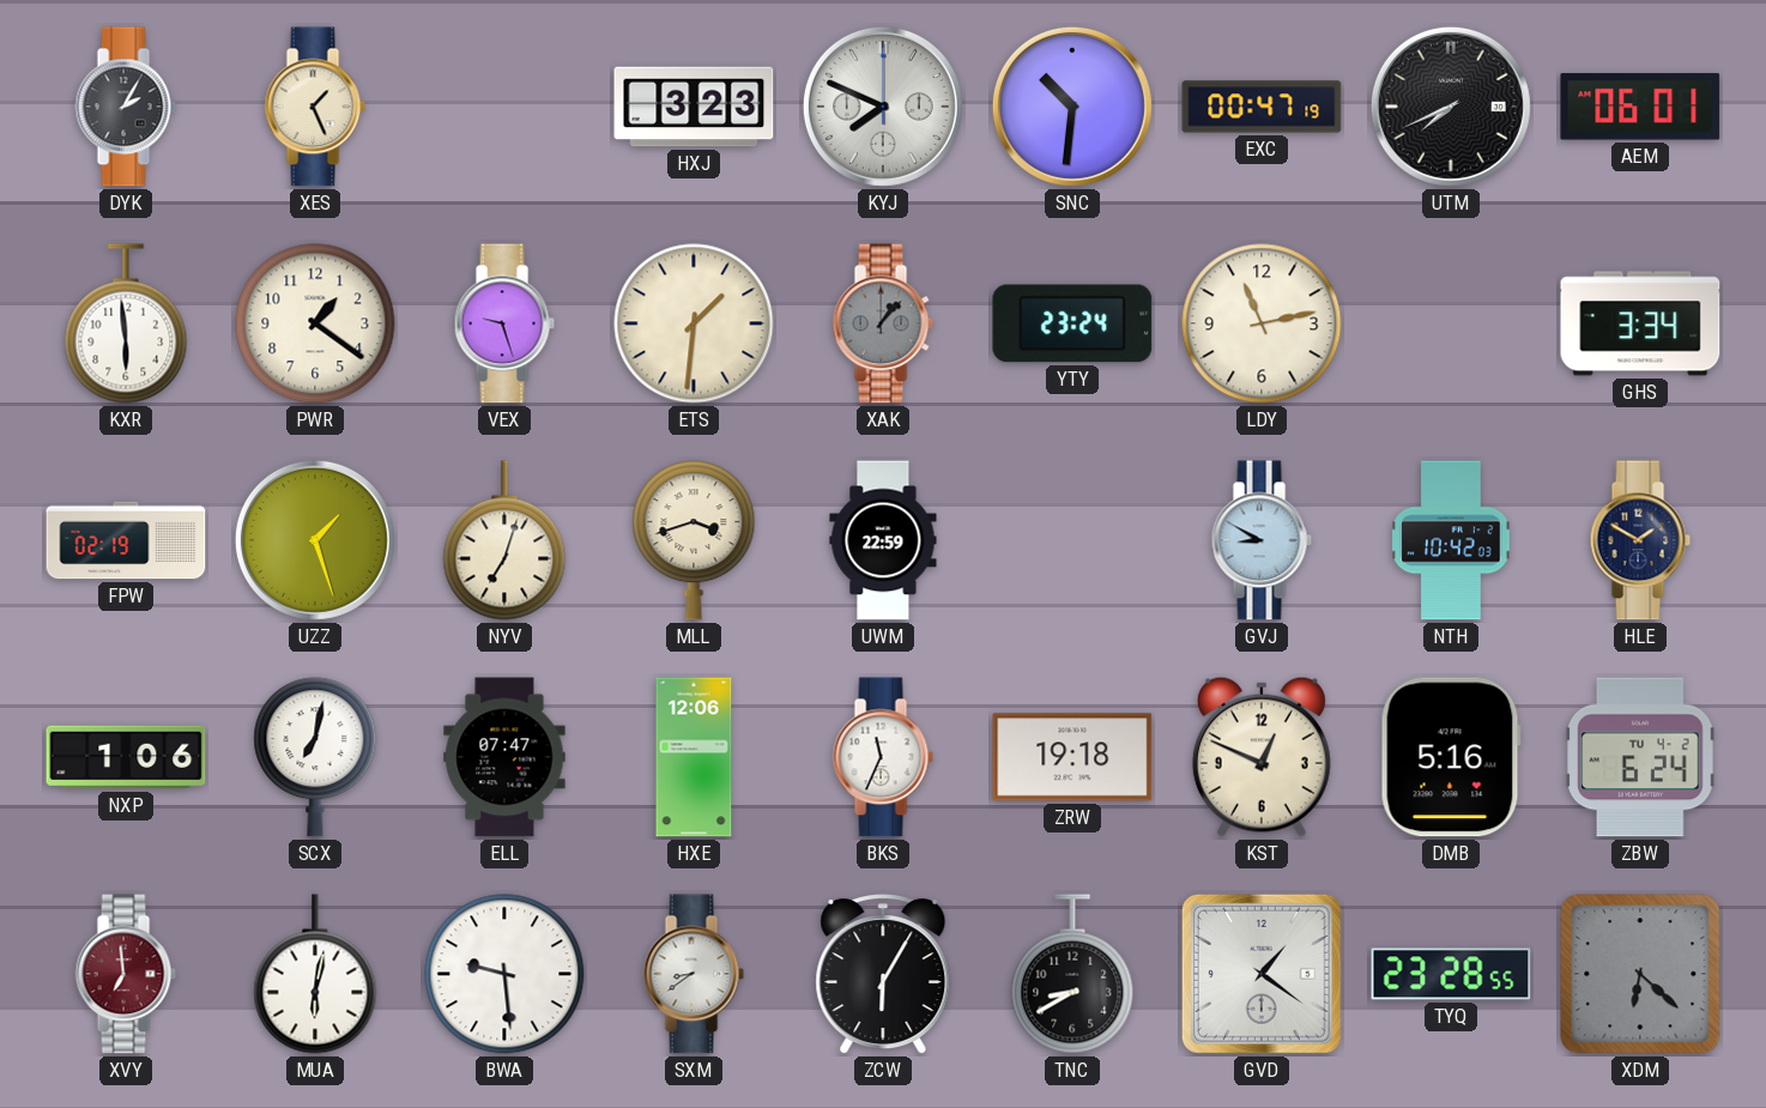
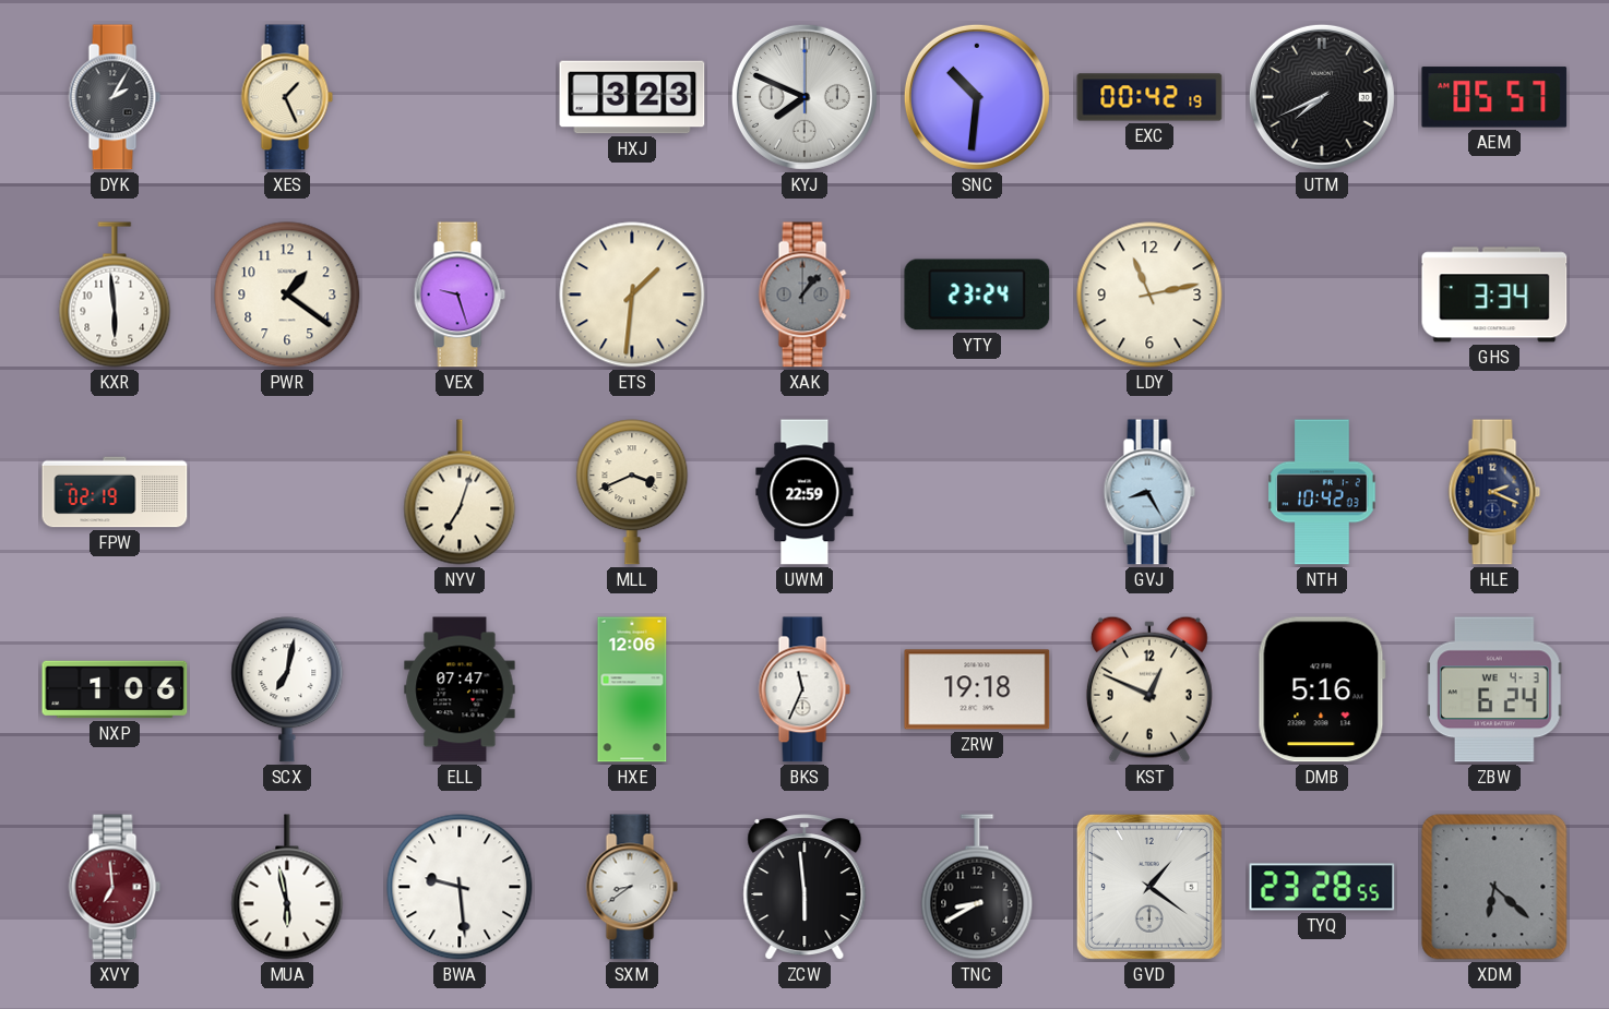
EXC: 00:47 -> 00:42 (1149, 97)
AEM: 06:01 -> 05:57 (1494, 97)
UZZ: 1:27 -> none (315, 540)
MLL: 3:42 -> 3:41 (632, 492)
GVJ: 8:50 -> 8:25 (1149, 492)
HLE: 1:50 -> 2:19 (1494, 492)
ZBW date: TU 4-2 -> WE 4-3 (1494, 689)
MUA: 6:02 -> 5:58 (287, 887)
ZCW: 6:05 -> 5:59 (804, 888)
